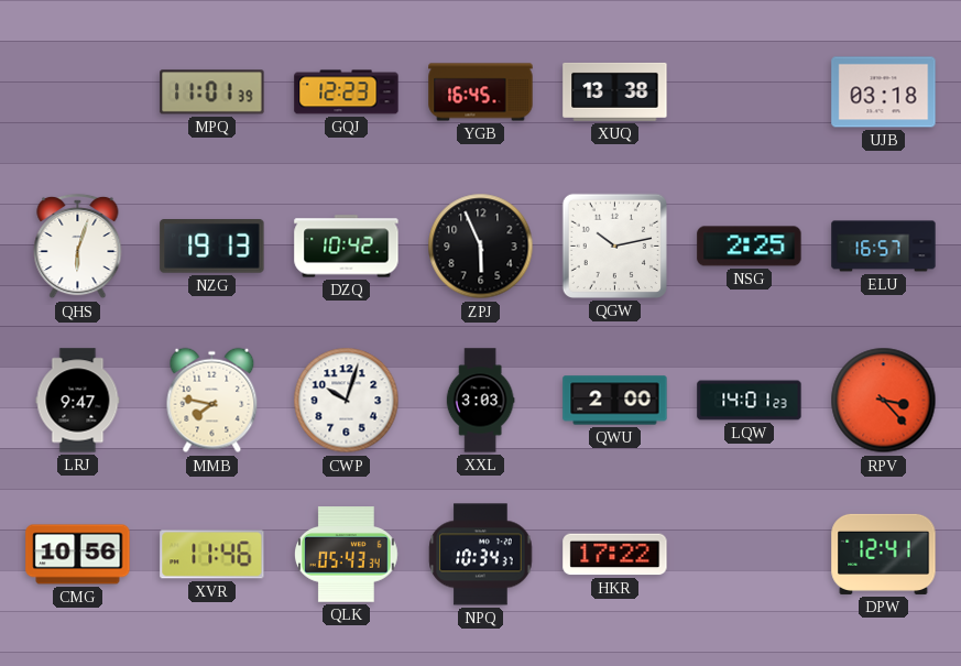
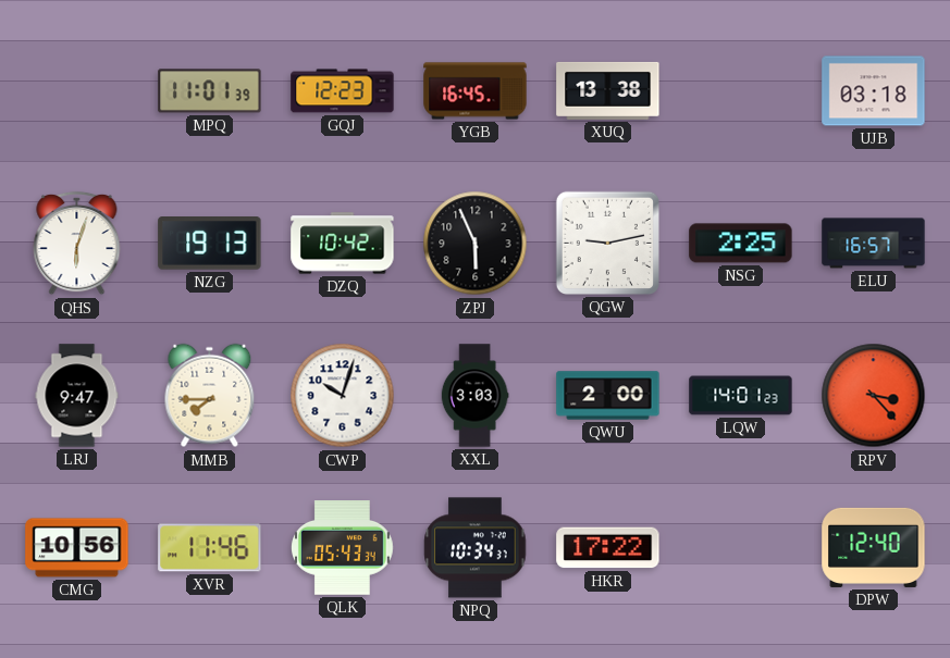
QGW: 10:13 -> 9:13 (607, 243)
MMB: 7:47 -> 7:45 (210, 396)
DPW: 12:41 -> 12:40 (874, 547)
